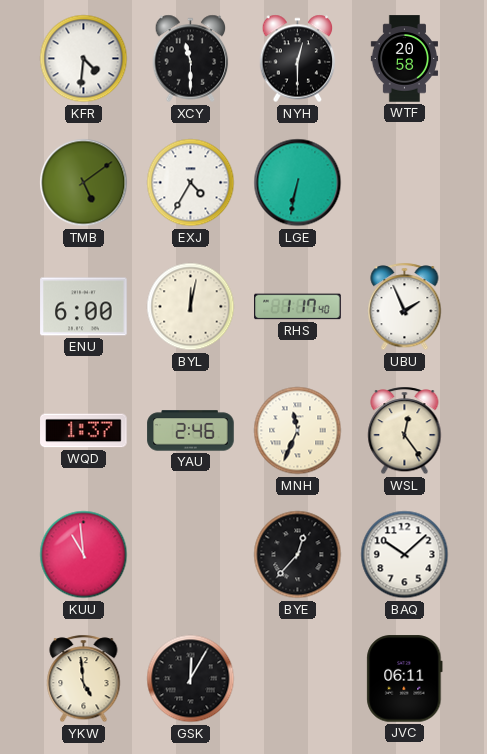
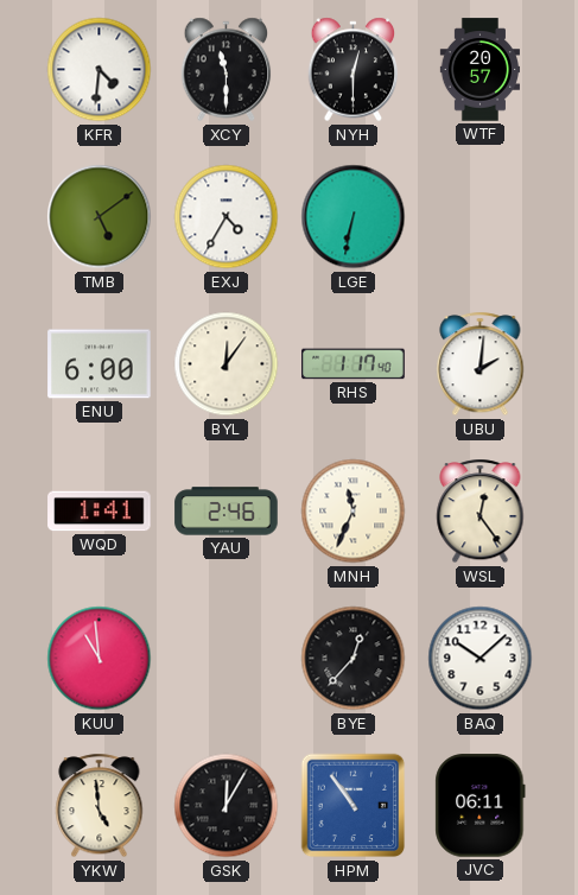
WTF: 20:58 -> 20:57 (479, 70)
BYL: 12:02 -> 12:06 (227, 364)
UBU: 1:56 -> 2:01 (481, 364)
WQD: 1:37 -> 1:41 (100, 512)
HPM: none -> 10:54 (354, 806)
